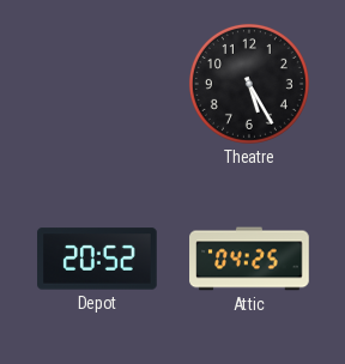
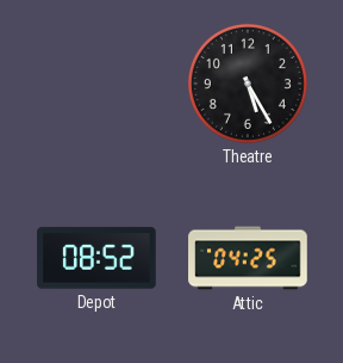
Depot: 20:52 -> 08:52 (96, 258)
